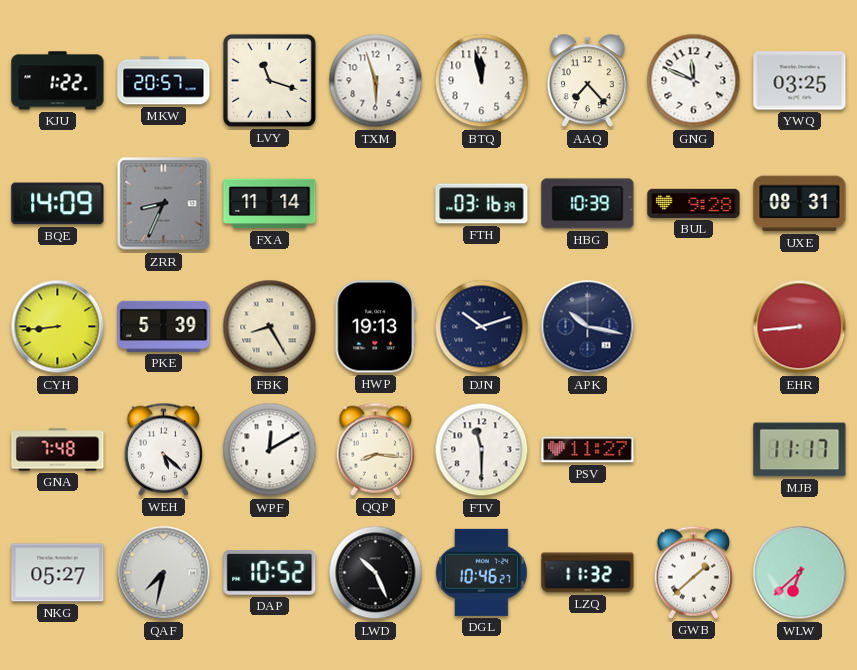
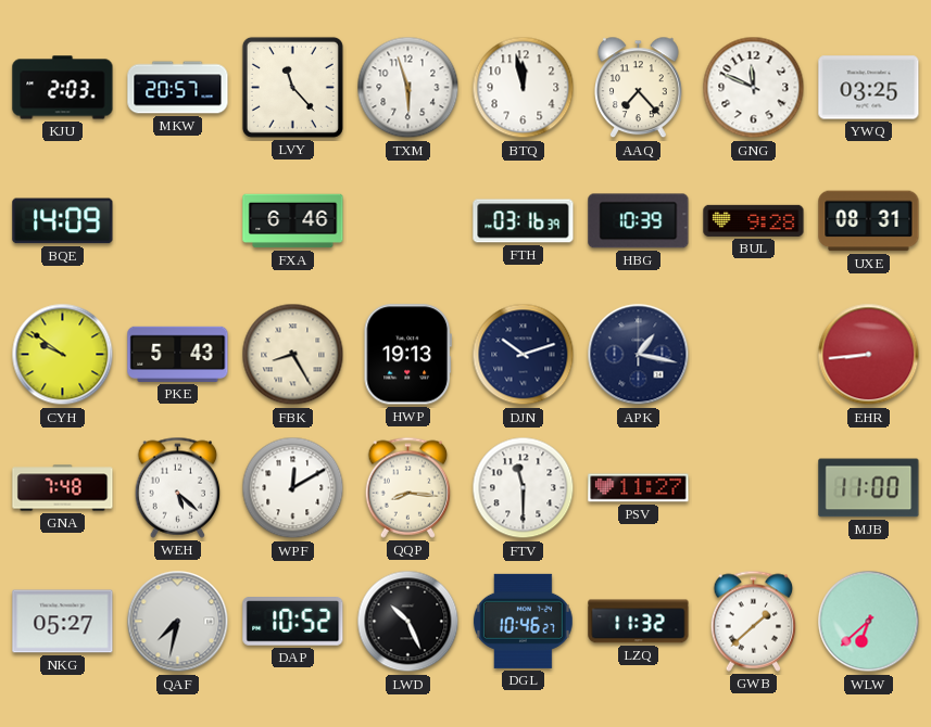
KJU: 1:22 -> 2:03 (63, 88)
LVY: 11:18 -> 11:23 (292, 87)
ZRR: 8:34 -> none (164, 204)
FXA: 11:14 -> 6:46 (293, 221)
CYH: 8:44 -> 9:51 (63, 355)
PKE: 5:39 -> 5:43 (178, 354)
APK: 10:17 -> 1:17 (639, 355)
MJB: 11:17 -> 11:00 (869, 488)
